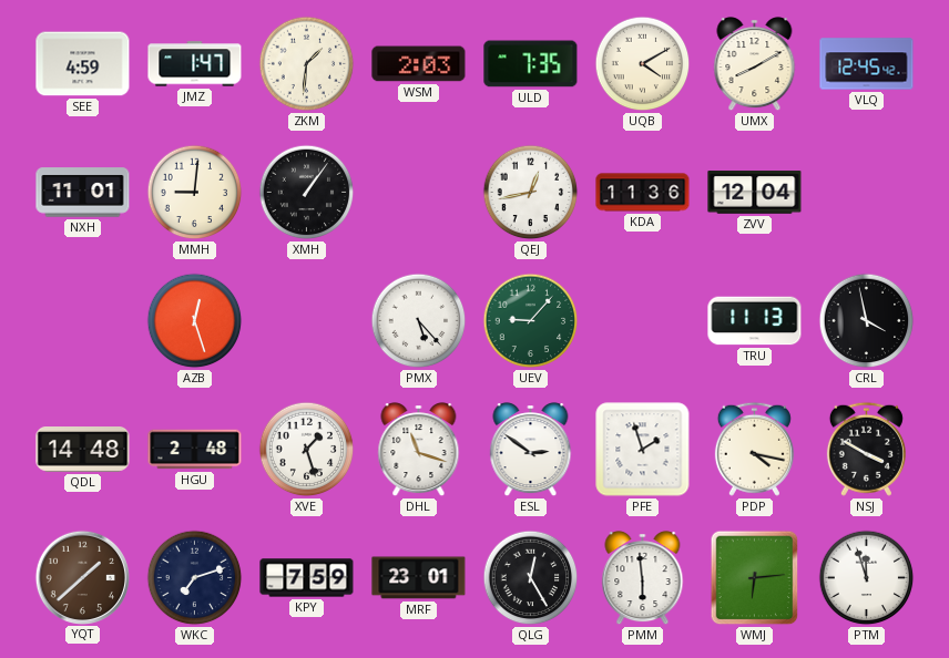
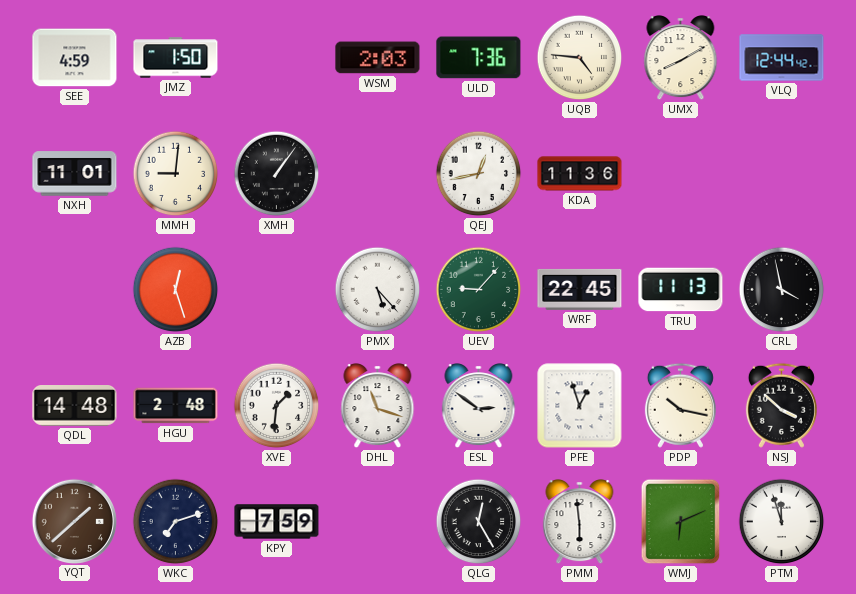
JMZ: 1:47 -> 1:50 (176, 58)
ZKM: 1:31 -> none (307, 64)
ULD: 7:35 -> 7:36 (479, 58)
UQB: 4:10 -> 4:46 (580, 58)
VLQ: 12:45 -> 12:44 (782, 58)
ZVV: 12:04 -> none (755, 193)
WRF: none -> 22:45 (580, 289)
XVE: 1:27 -> 1:31 (277, 406)
PFE: 1:57 -> 12:57 (580, 406)
PDP: 4:17 -> 10:17 (680, 405)
NSJ: 3:50 -> 3:52 (781, 405)
MRF: 23:01 -> none (419, 578)
WMJ: 6:14 -> 6:11 (681, 522)
